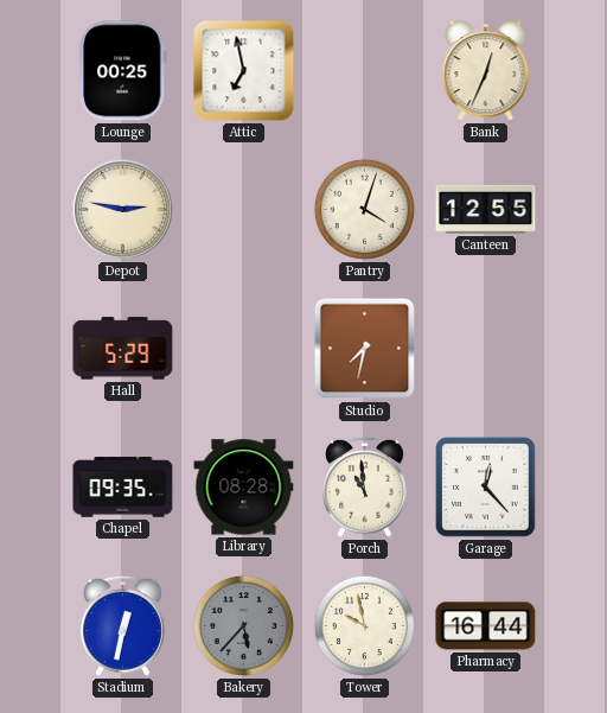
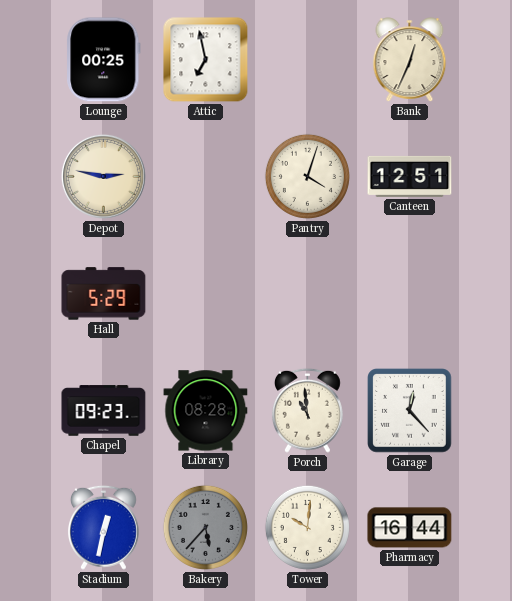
Canteen: 12:55 -> 12:51 (410, 176)
Studio: 7:32 -> none (365, 349)
Chapel: 09:35 -> 09:23 (104, 411)
Tower: 9:58 -> 10:01 (307, 527)
